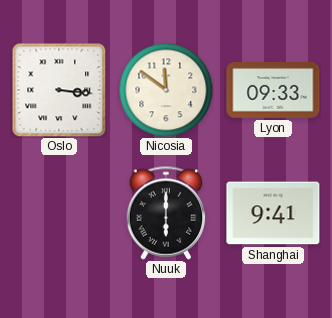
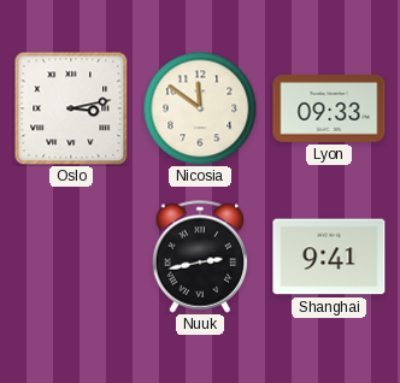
Oslo: 3:16 -> 3:13 (71, 108)
Nuuk: 6:00 -> 2:43 (200, 257)
